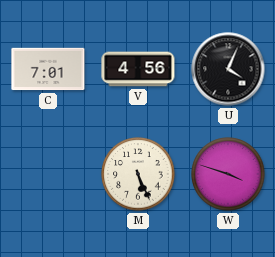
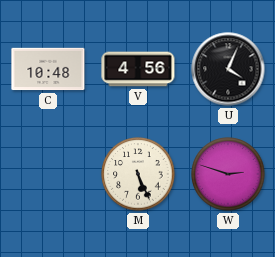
C: 7:01 -> 10:48 (48, 69)
W: 3:48 -> 2:48 (228, 174)
